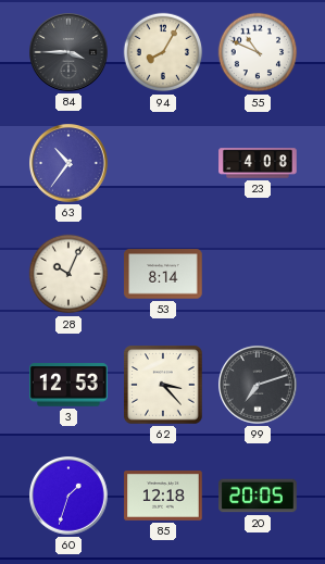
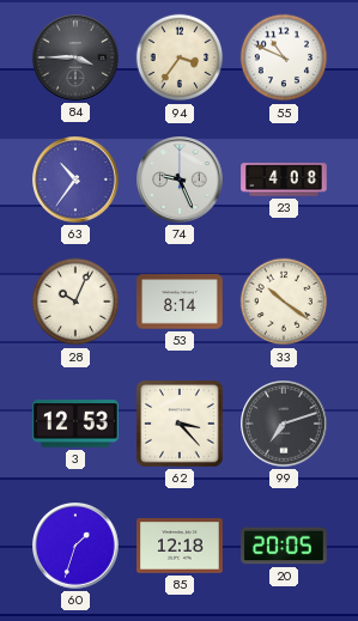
94: 8:05 -> 3:36 (180, 57)
74: none -> 9:26 (181, 181)
33: none -> 10:21 (284, 302)
